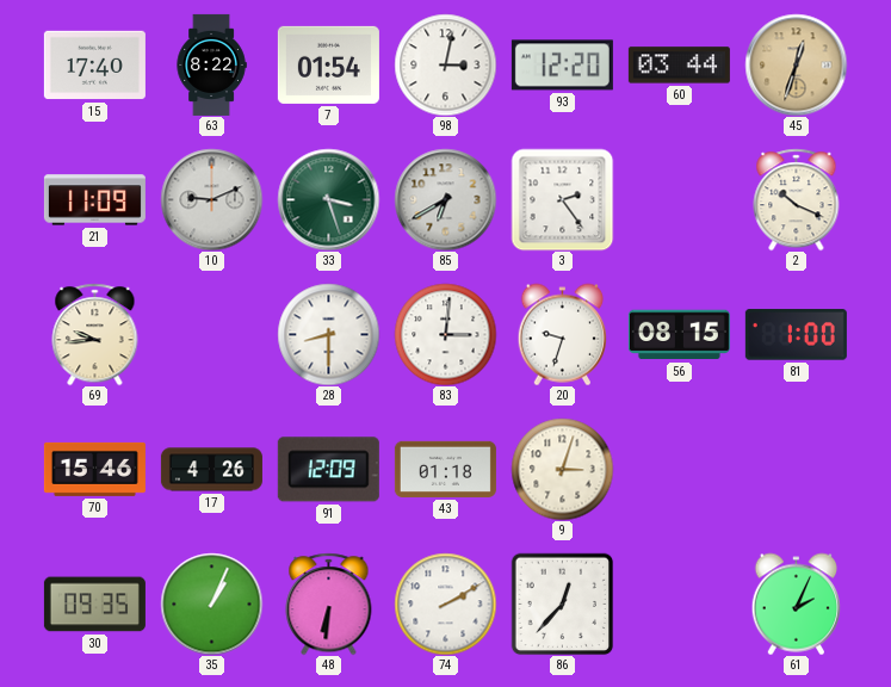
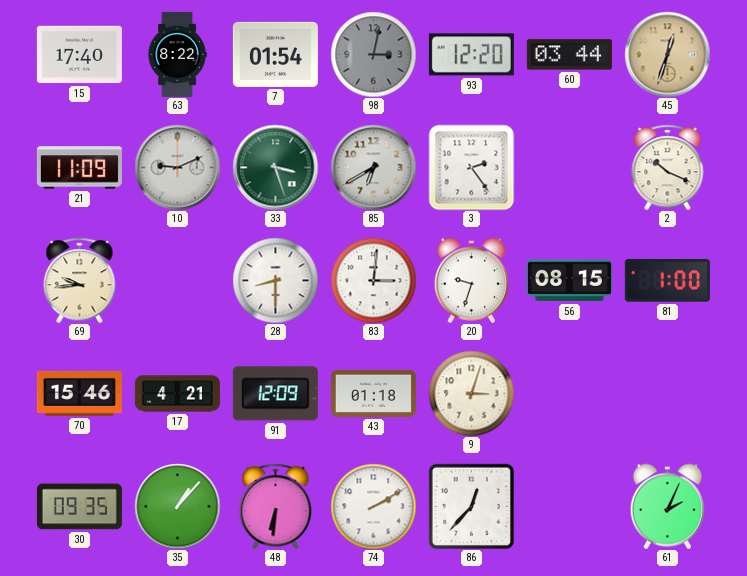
98 dial: white -> grey (373, 54)
17: 4:26 -> 4:21 (177, 394)
35: 1:04 -> 1:07 (177, 506)
